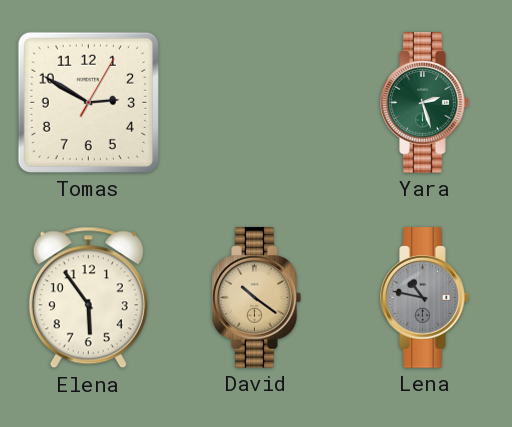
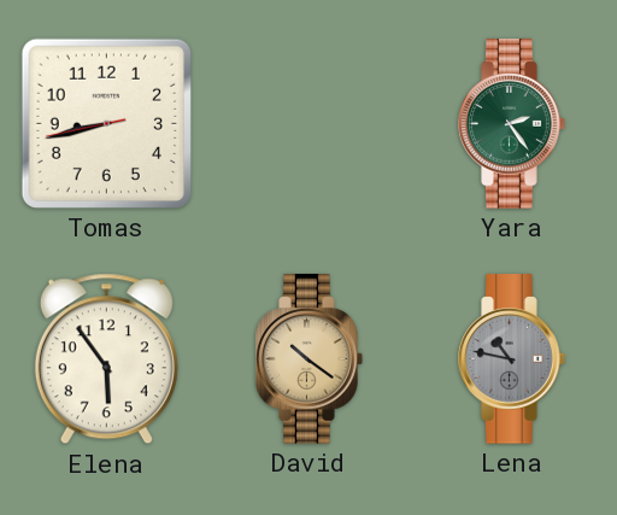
Tomas: 2:50 -> 8:42 (106, 123)
Yara: 2:27 -> 2:24 (512, 124)
